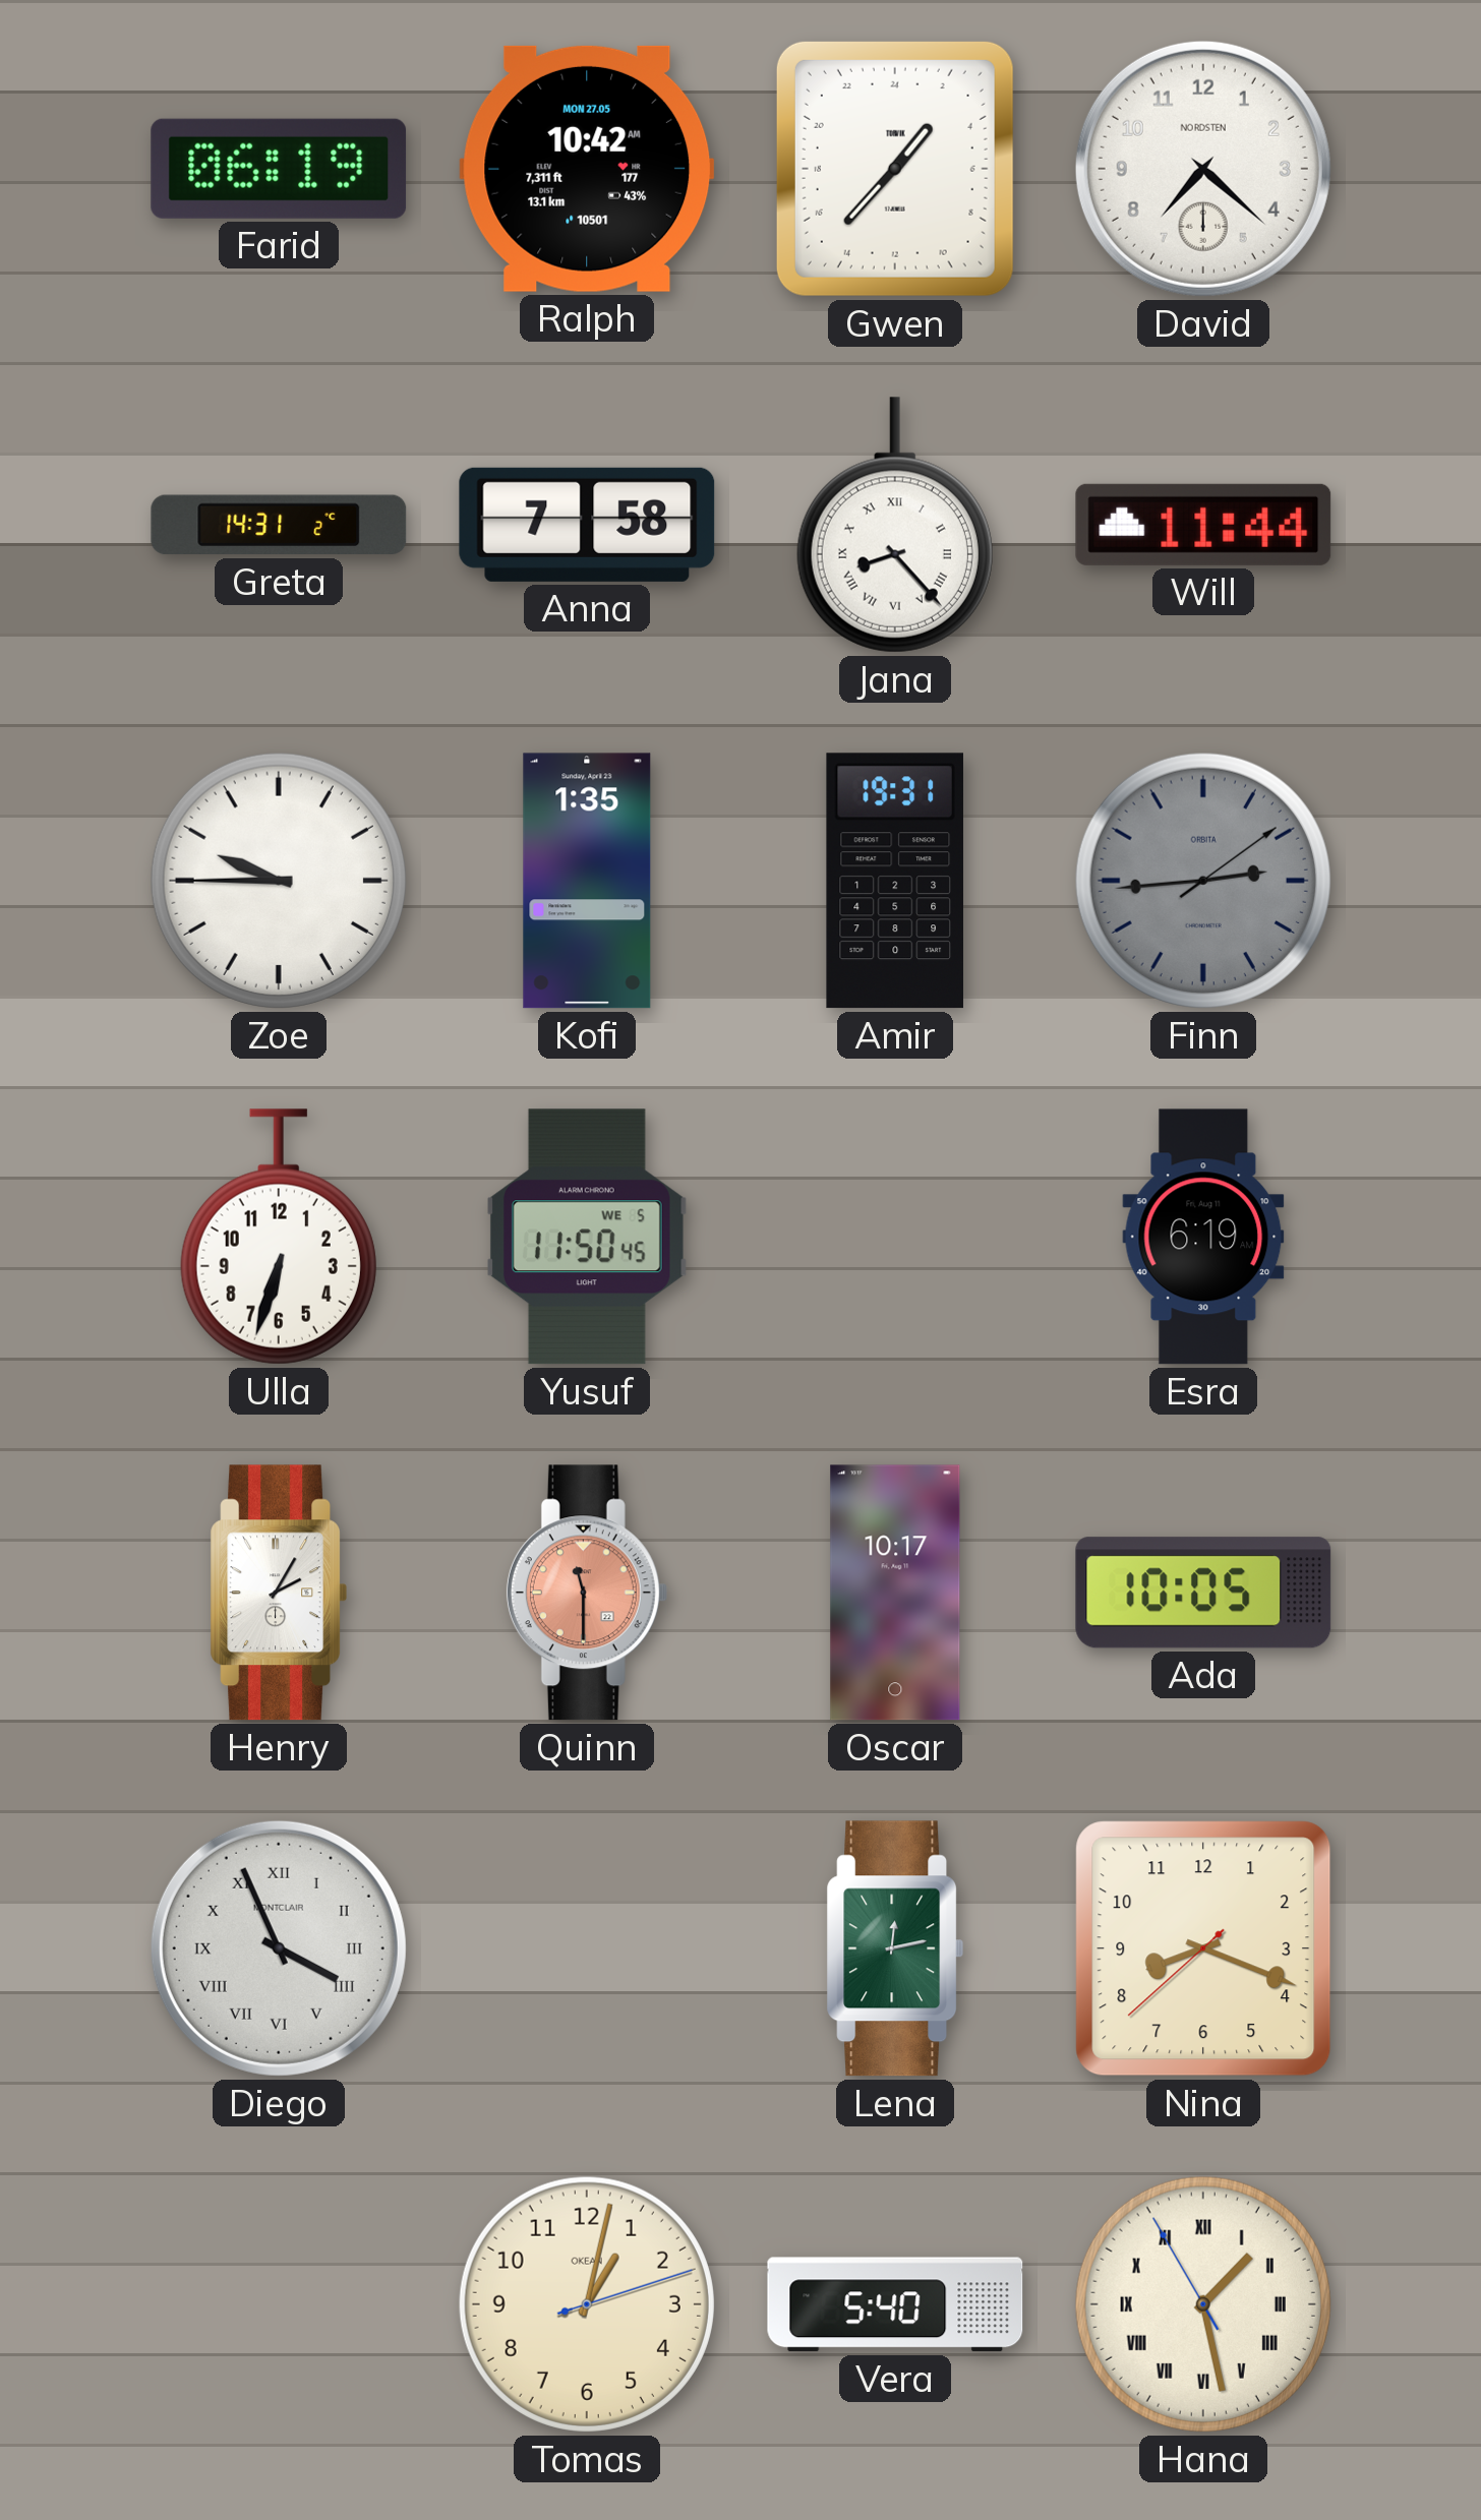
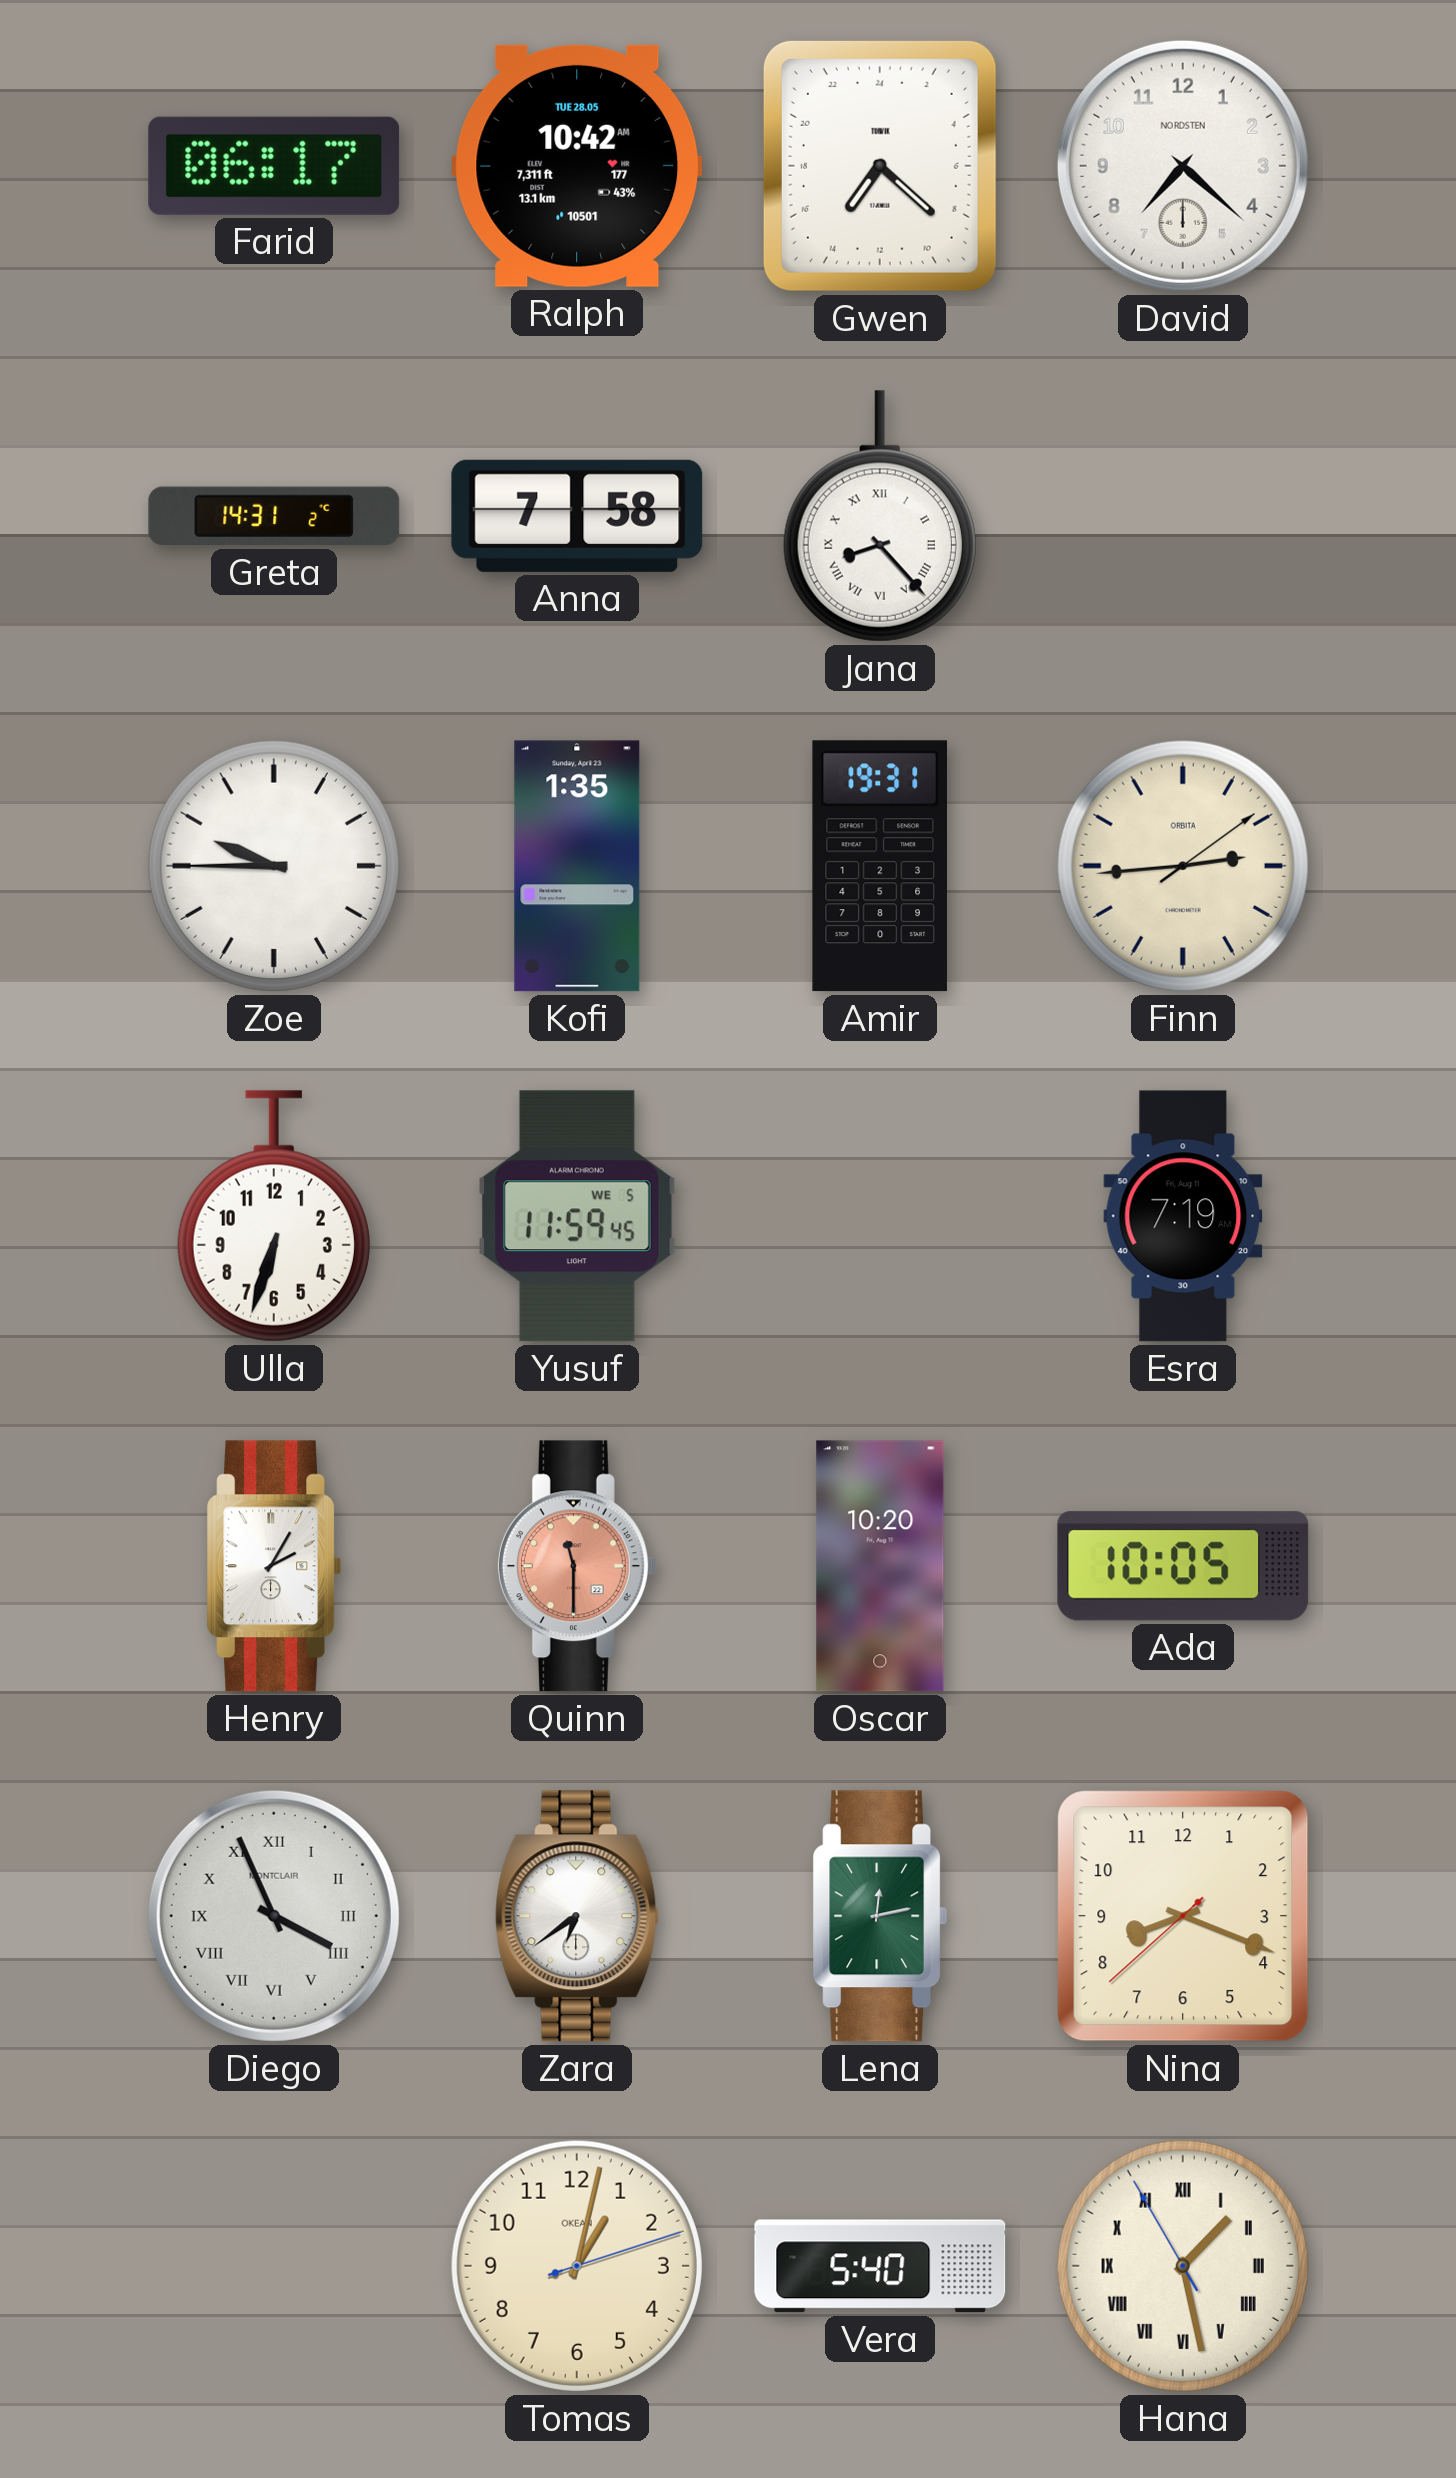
Farid: 06:19 -> 06:17 (274, 166)
Ralph date: MON 27.05 -> TUE 28.05 (577, 166)
Gwen: 2:37 -> 14:22 (880, 166)
Will: 11:44 -> none (1203, 525)
Finn dial: grey -> cream (1183, 866)
Yusuf: 11:50 -> 11:59 (577, 1216)
Esra: 6:19 -> 7:19 (1183, 1216)
Oscar: 10:17 -> 10:20 (880, 1566)
Zara: none -> 6:39 (577, 1916)
